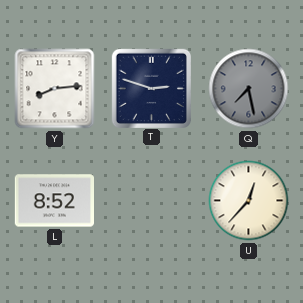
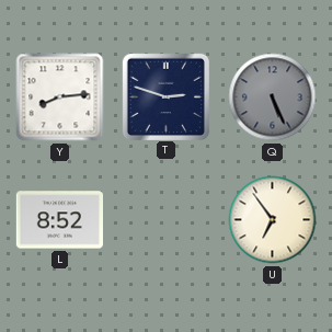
Q: 7:28 -> 5:26 (273, 98)
U: 12:37 -> 6:54 (273, 220)
